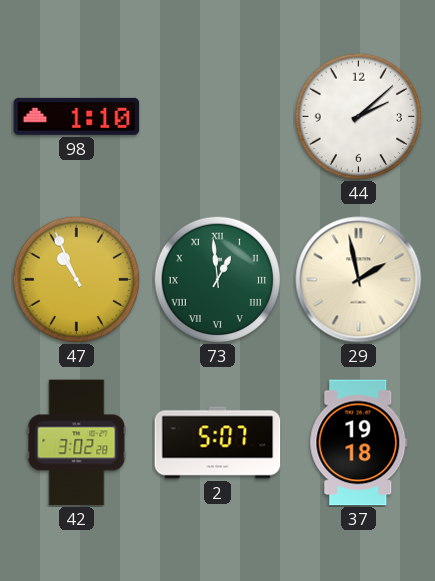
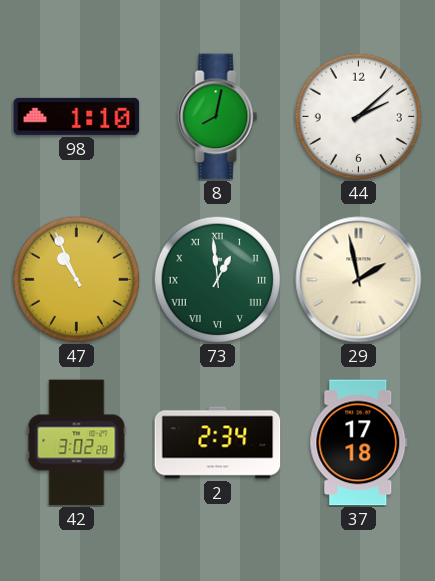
8: none -> 8:02 (218, 117)
2: 5:07 -> 2:34 (218, 443)
37: 19:18 -> 17:18 (359, 443)
